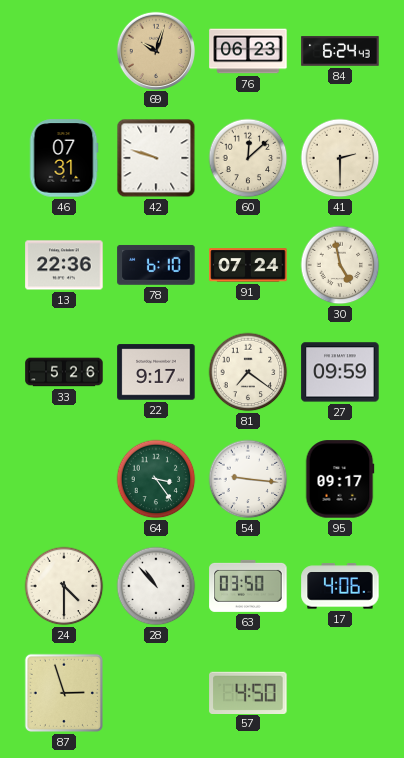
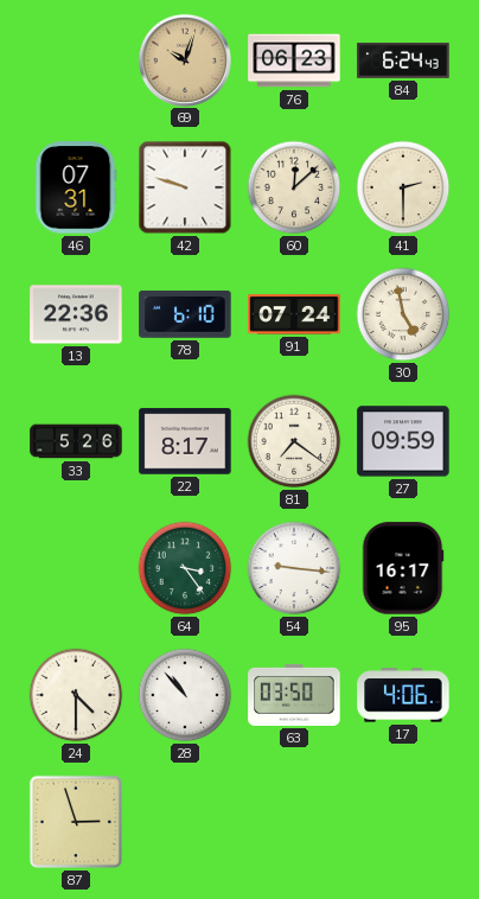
22: 9:17 -> 8:17 (185, 441)
95: 09:17 -> 16:17 (403, 568)
57: 4:50 -> none (248, 692)
